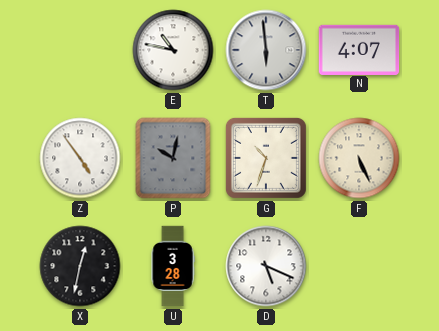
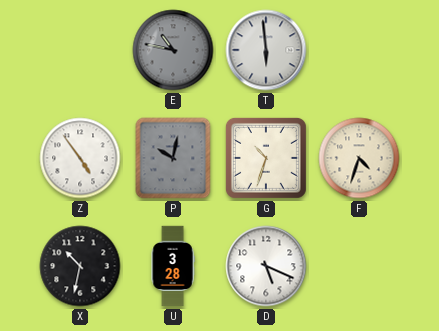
E dial: white -> grey (173, 50)
N: 4:07 -> none (359, 49)
F: 5:26 -> 4:33 (359, 158)
X: 12:32 -> 10:32 (80, 266)
